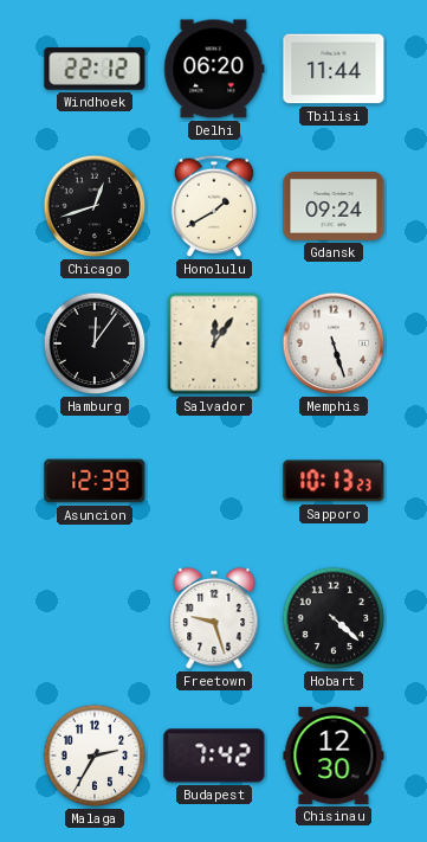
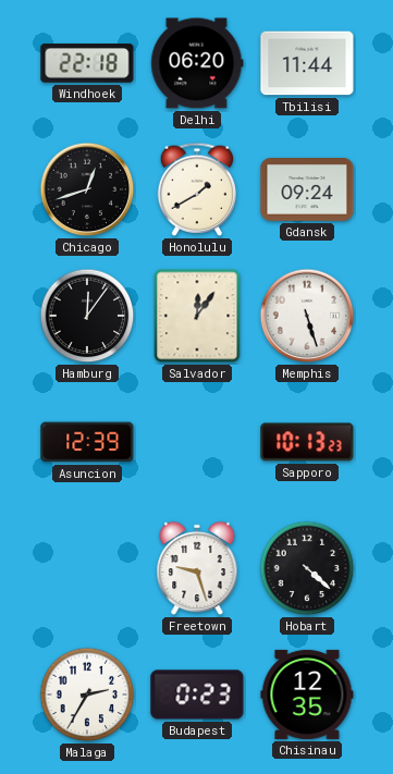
Windhoek: 22:12 -> 22:18 (87, 63)
Budapest: 7:42 -> 0:23 (197, 695)
Chisinau: 12:30 -> 12:35 (307, 695)
